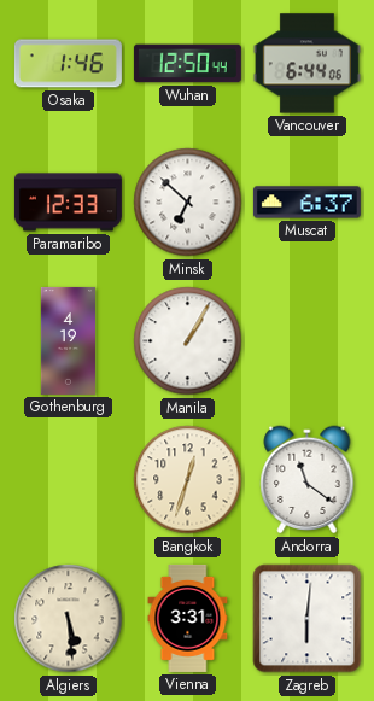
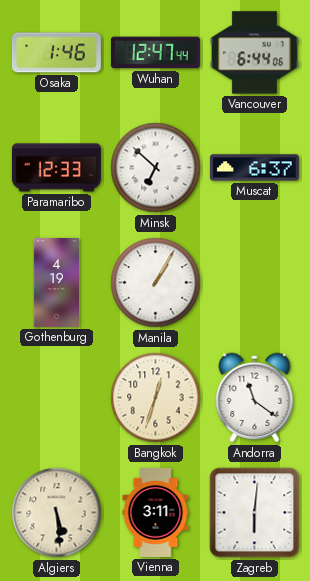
Wuhan: 12:50 -> 12:47 (155, 53)
Vienna: 3:31 -> 3:11 (156, 512)
